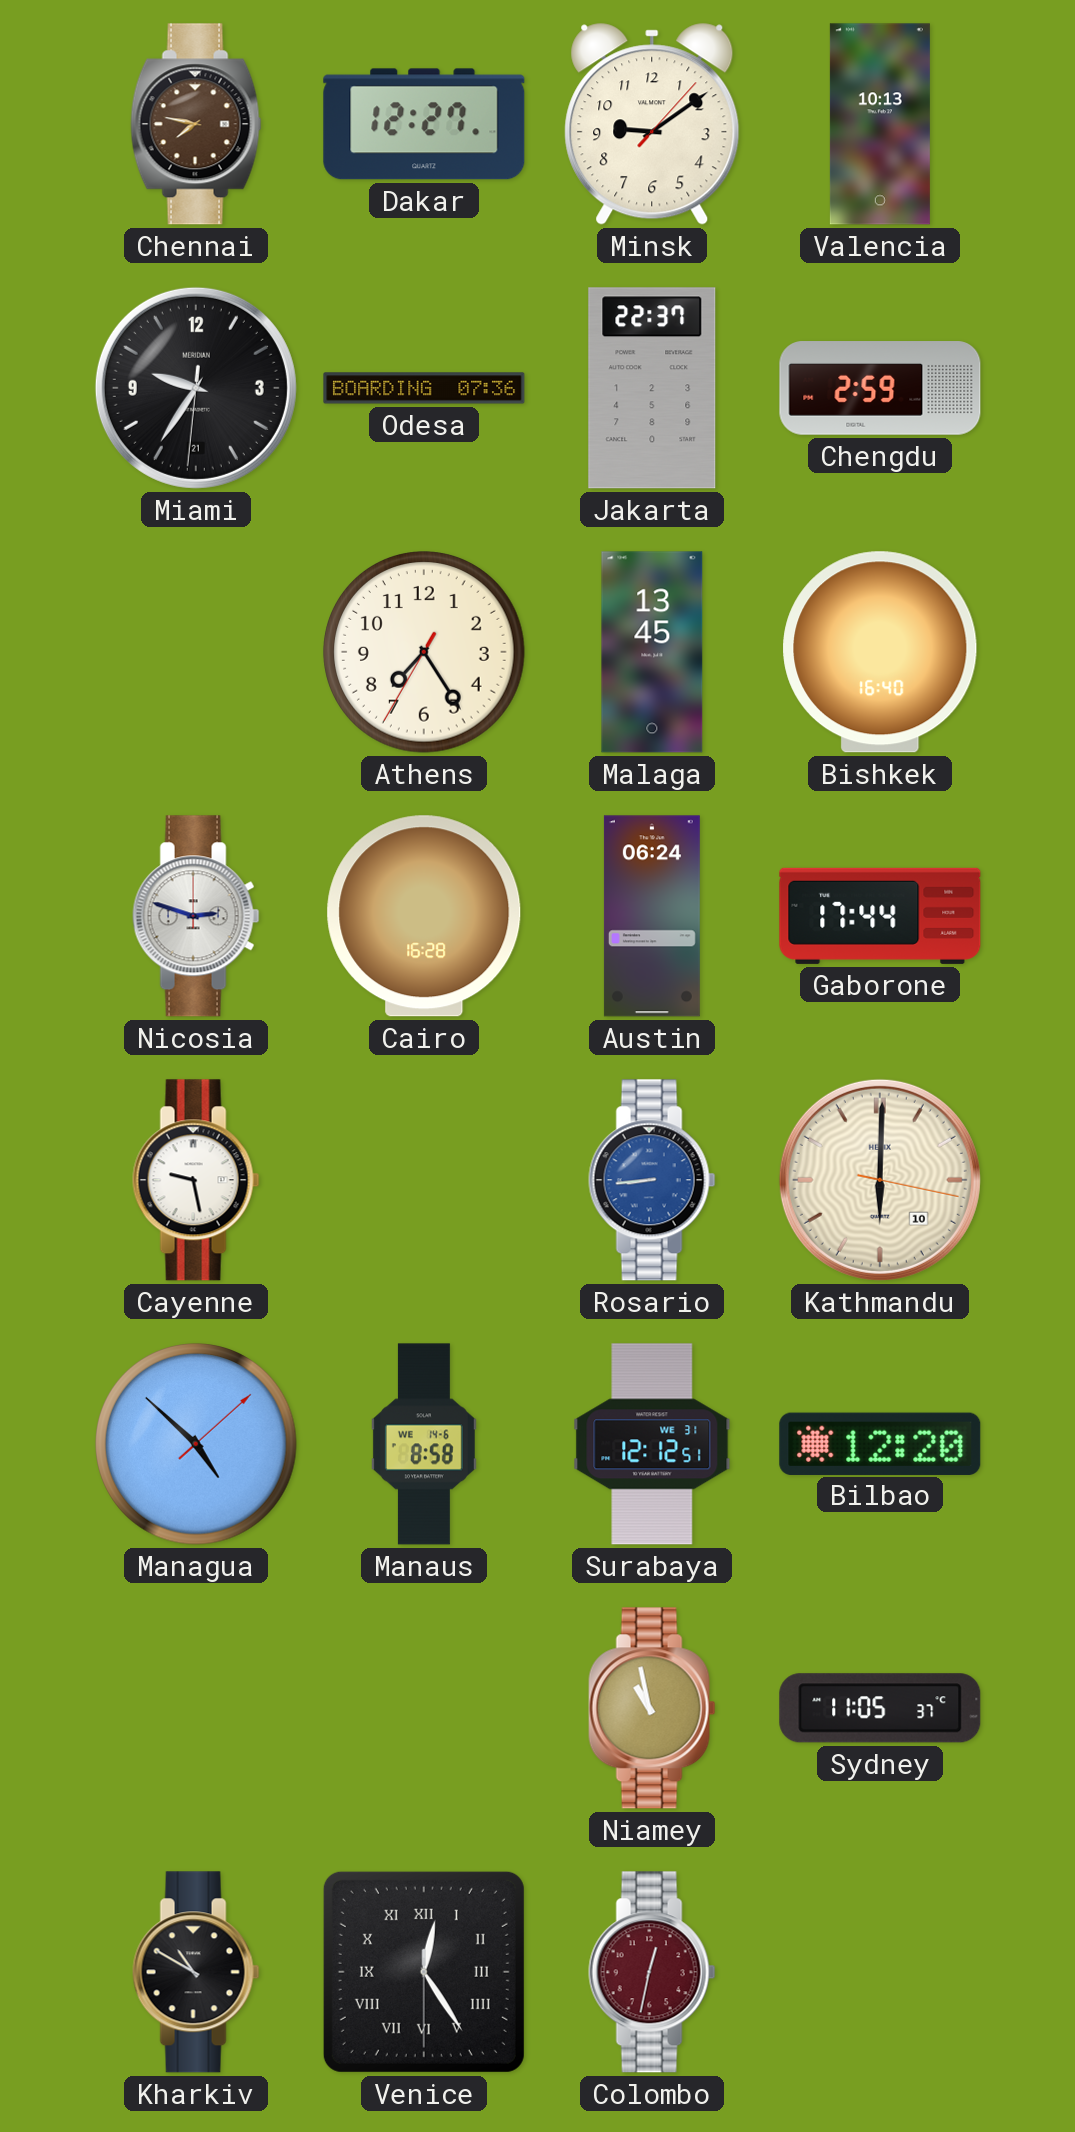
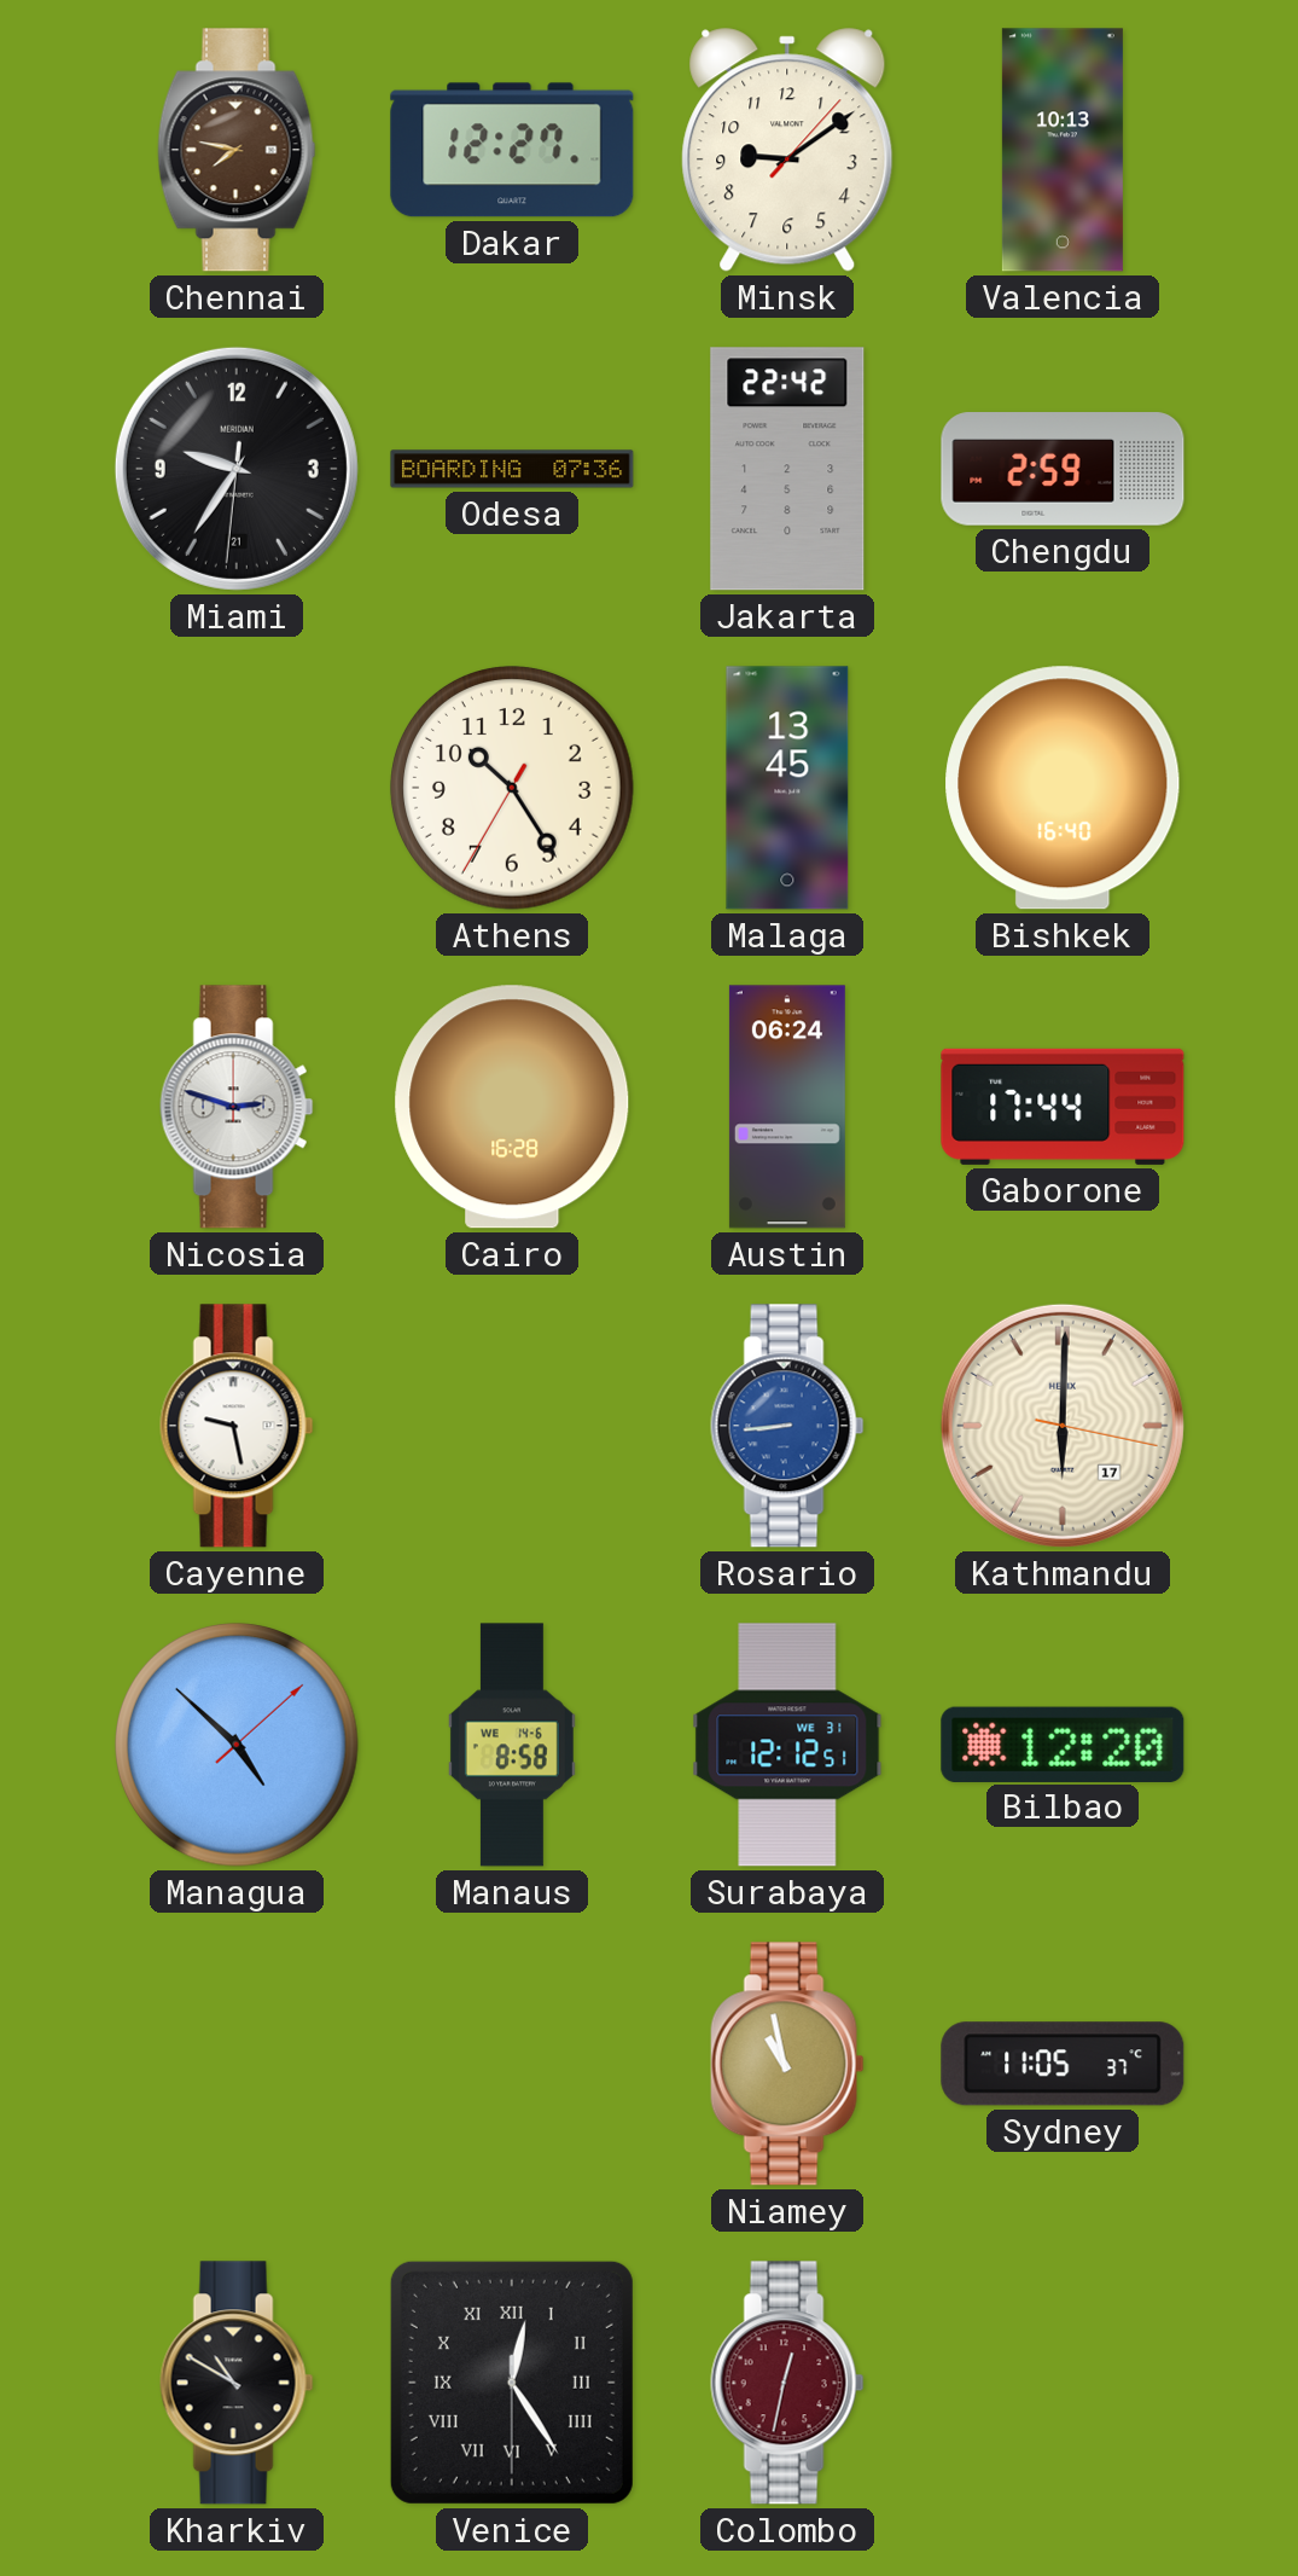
Jakarta: 22:37 -> 22:42 (787, 469)
Athens: 7:24 -> 10:24 (512, 788)
Kathmandu date: 10 -> 17 (1063, 1426)
